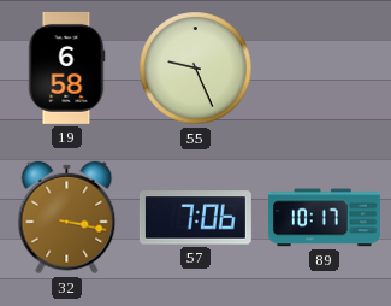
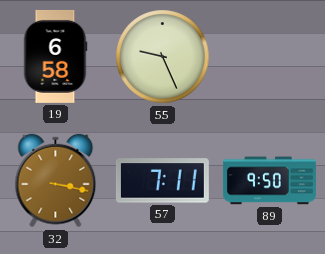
57: 7:06 -> 7:11 (162, 181)
89: 10:17 -> 9:50 (269, 181)
